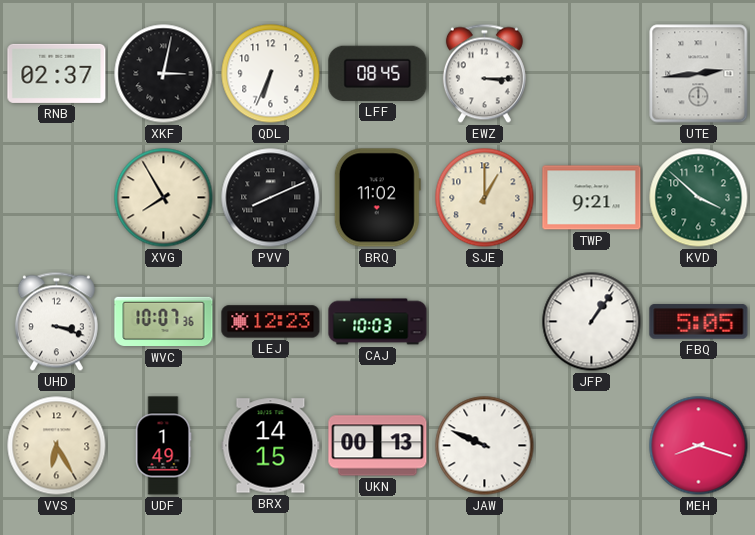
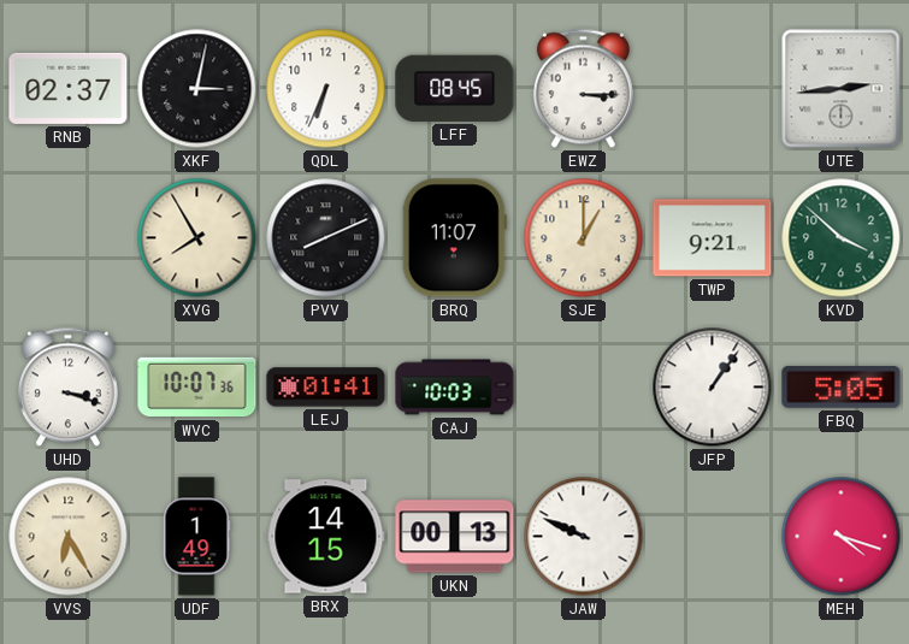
BRQ: 11:02 -> 11:07 (454, 238)
LEJ: 12:23 -> 01:41 (326, 388)
MEH: 8:18 -> 4:18 (842, 537)
